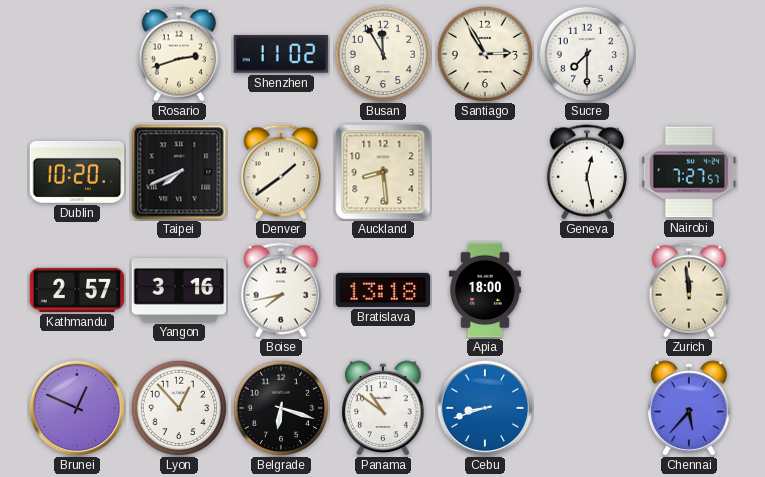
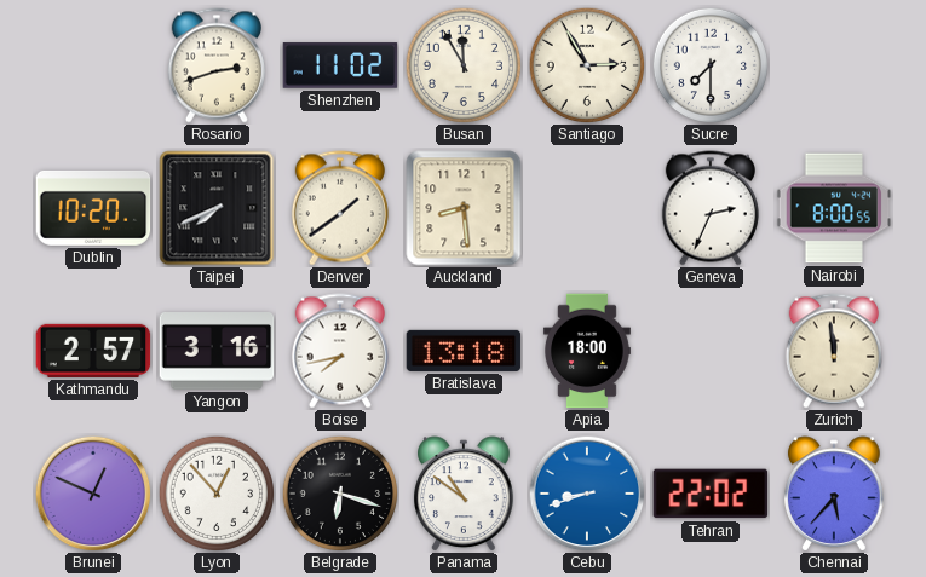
Geneva: 12:28 -> 2:34 (711, 208)
Nairobi: 7:27 -> 8:00 (834, 208)
Tehran: none -> 22:02 (711, 494)
